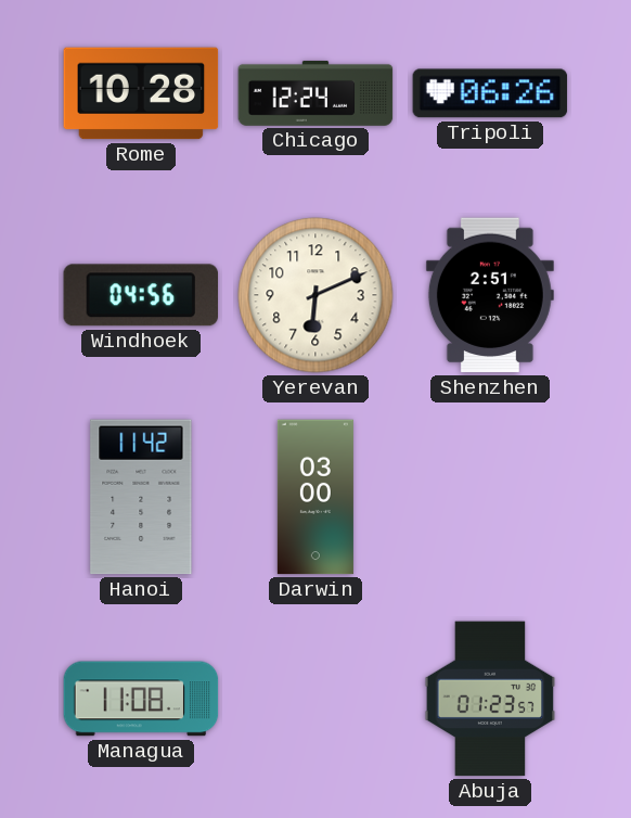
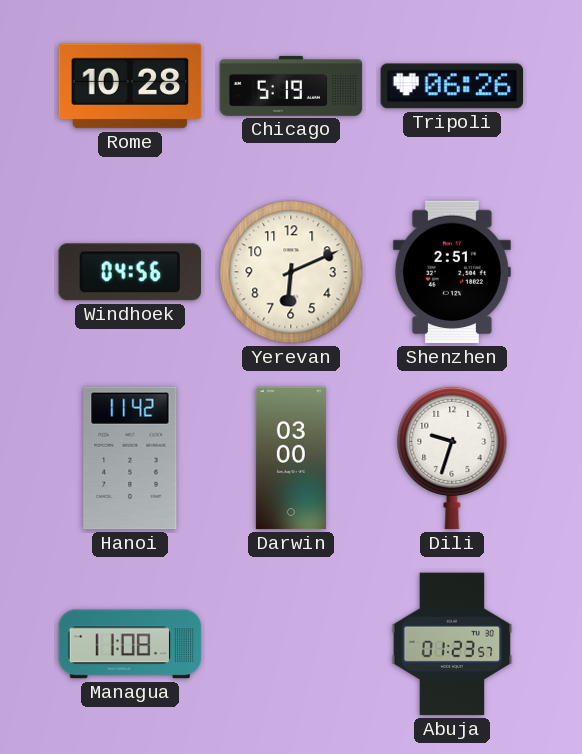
Chicago: 12:24 -> 5:19 (291, 86)
Dili: none -> 9:33 (452, 458)
